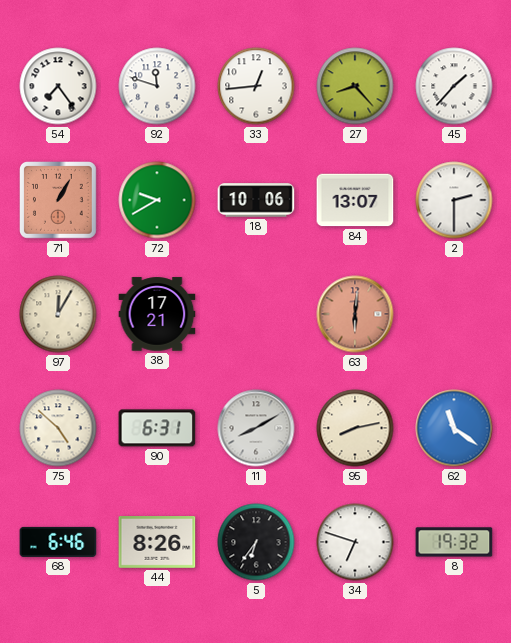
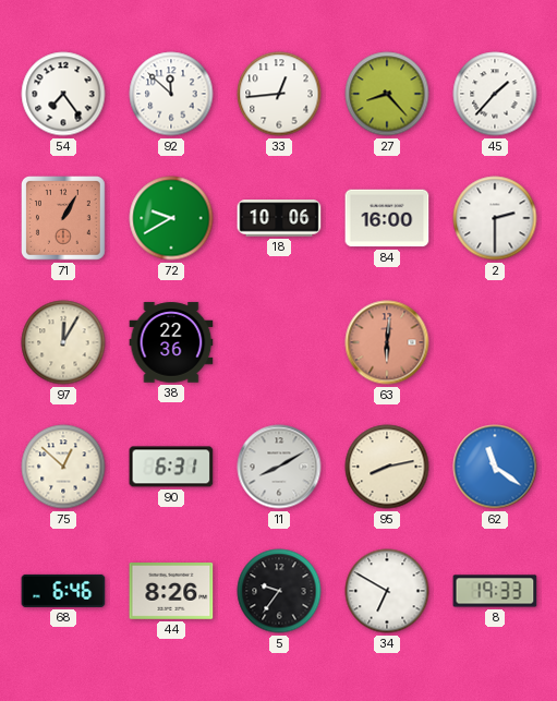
92: 11:48 -> 11:52 (171, 94)
84: 13:07 -> 16:00 (387, 218)
38: 17:21 -> 22:36 (171, 342)
75: 4:52 -> 12:52 (63, 467)
5: 6:36 -> 9:36 (279, 591)
34: 6:48 -> 6:50 (387, 591)
8: 19:32 -> 19:33 (495, 591)
